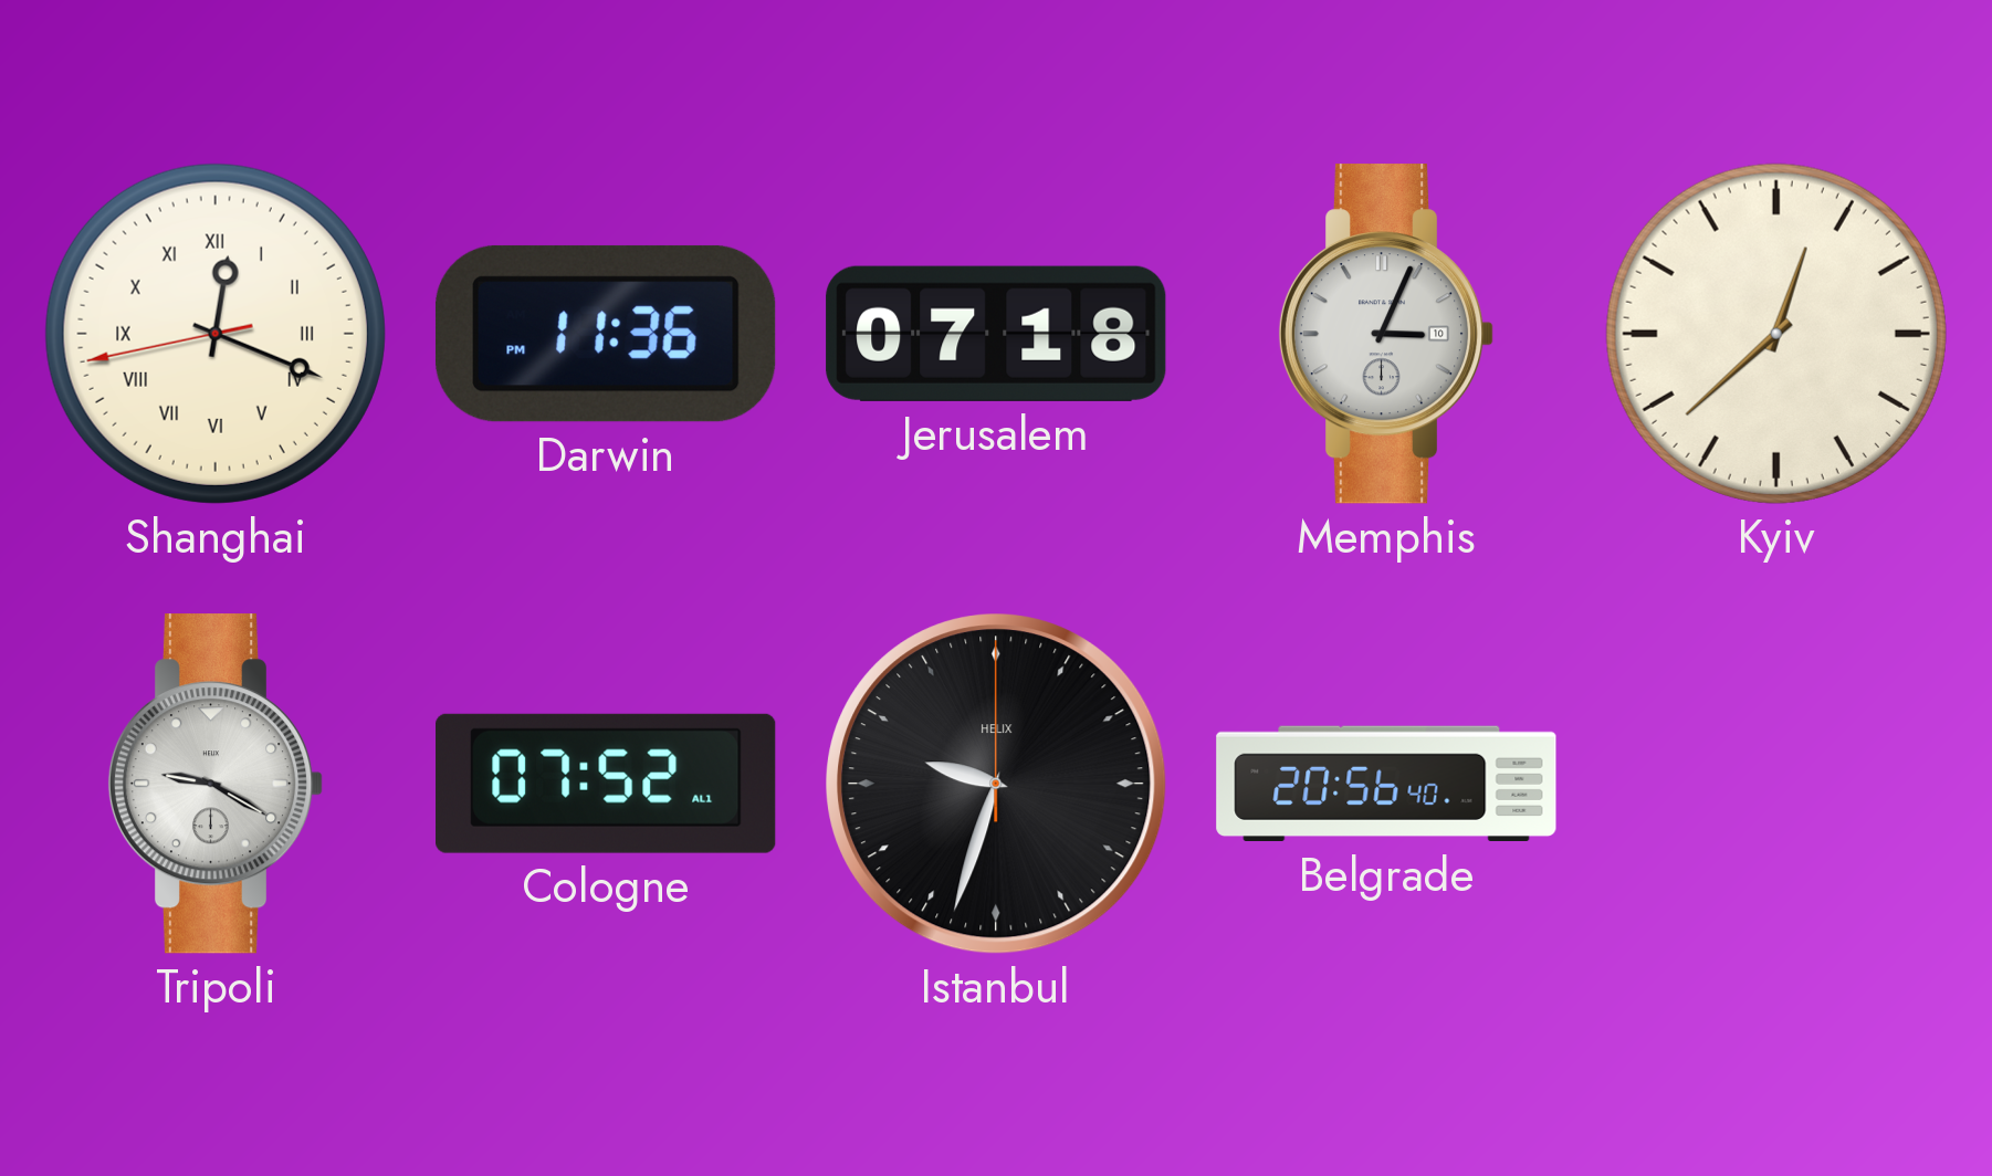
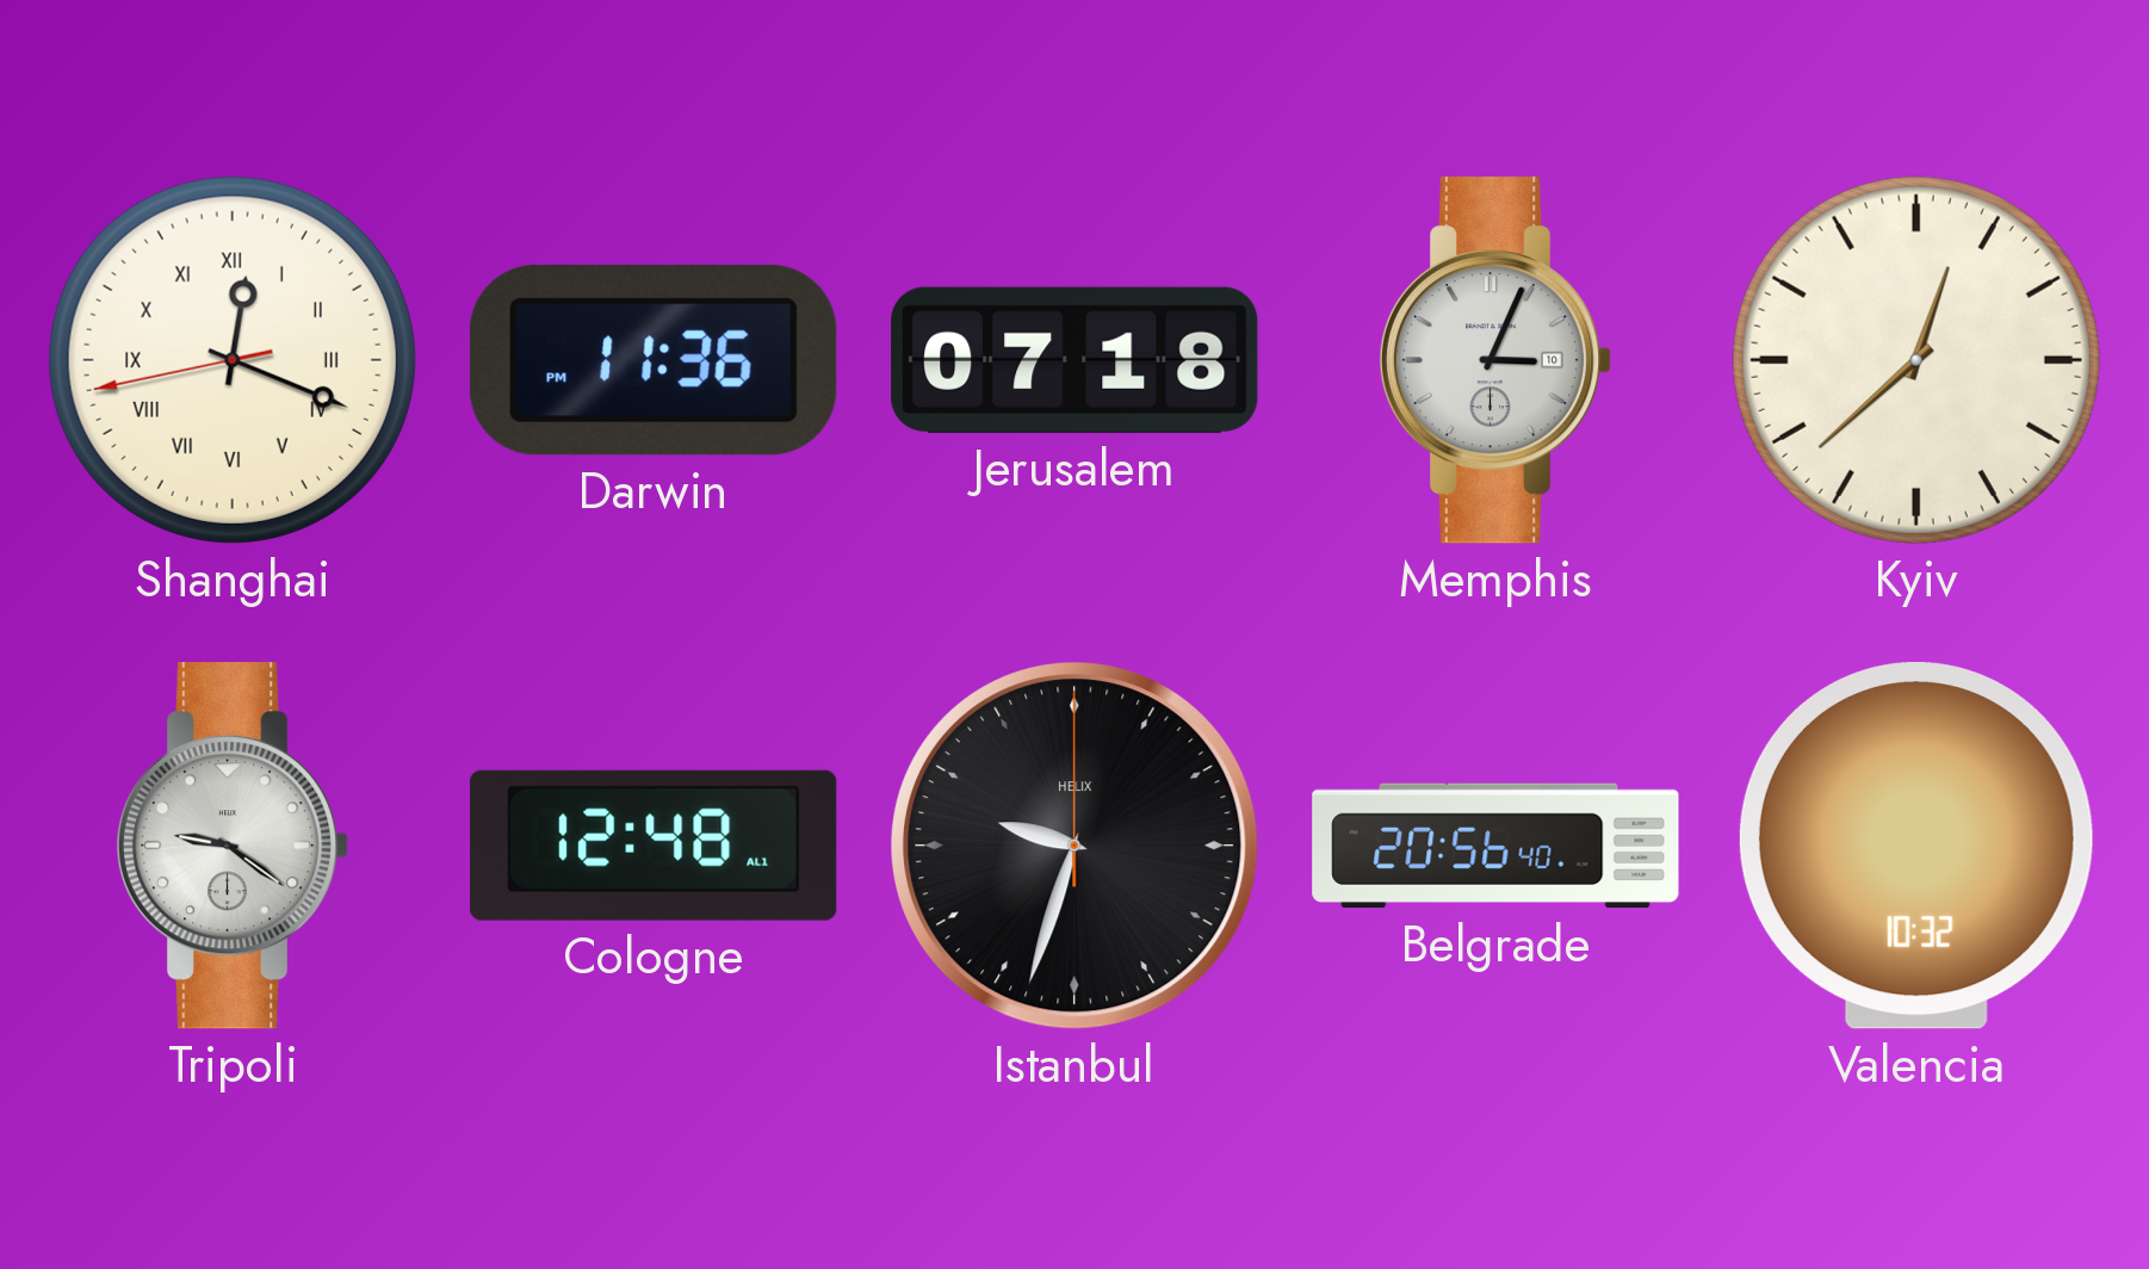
Tripoli: 9:20 -> 9:21 (233, 846)
Cologne: 07:52 -> 12:48 (654, 846)
Valencia: none -> 10:32 (1916, 847)
